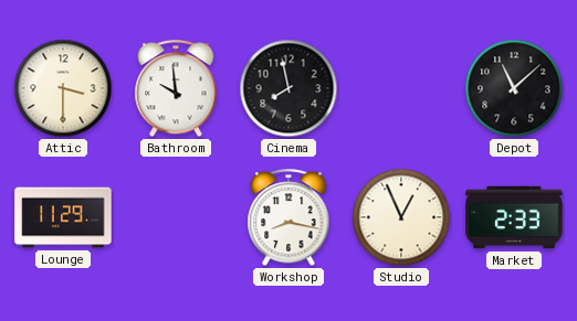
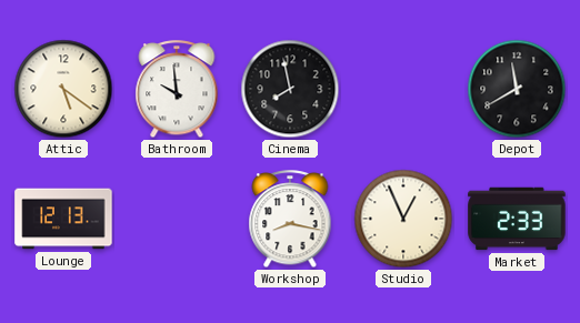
Attic: 3:30 -> 5:21 (63, 89)
Depot: 11:08 -> 11:40 (517, 89)
Lounge: 11:29 -> 12:13 (63, 219)
